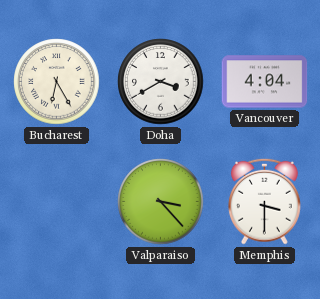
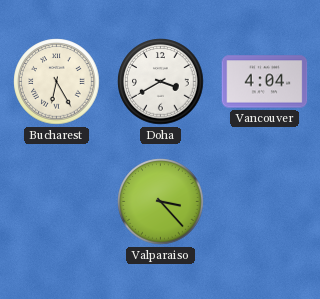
Memphis: 3:30 -> none (264, 201)
